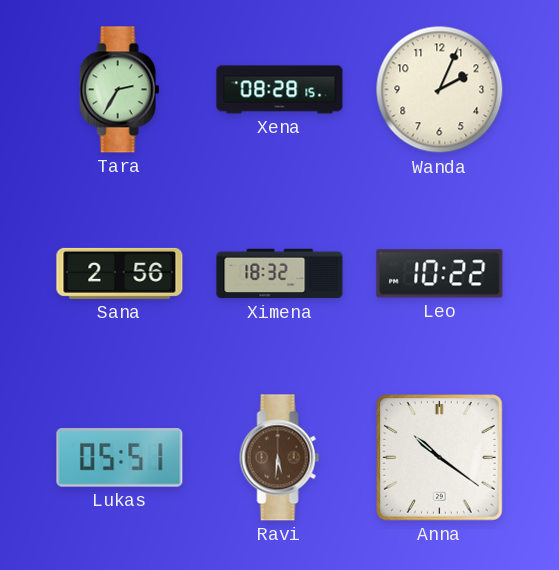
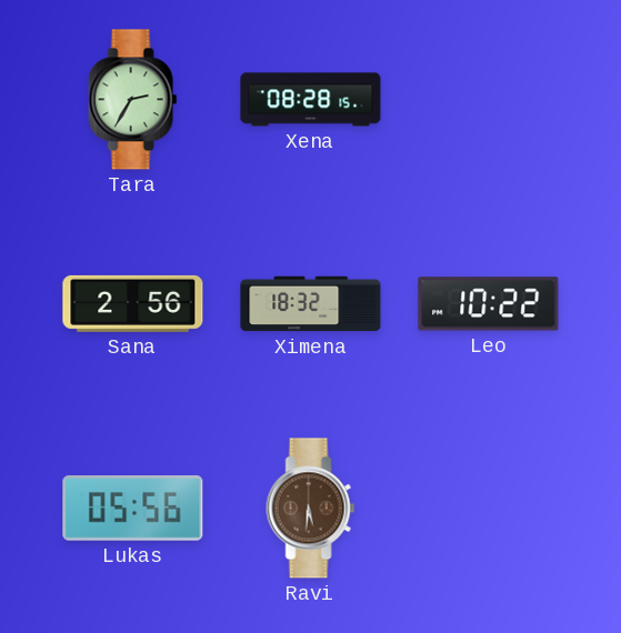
Wanda: 2:04 -> none (440, 90)
Lukas: 05:51 -> 05:56 (133, 509)
Anna: 10:21 -> none (440, 458)
